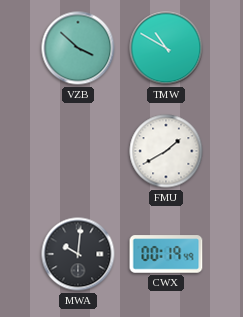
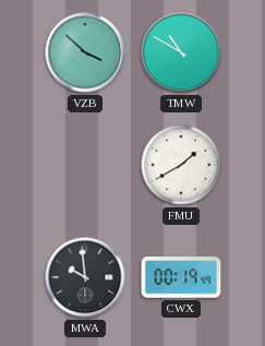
MWA: 10:01 -> 9:59 (85, 277)
